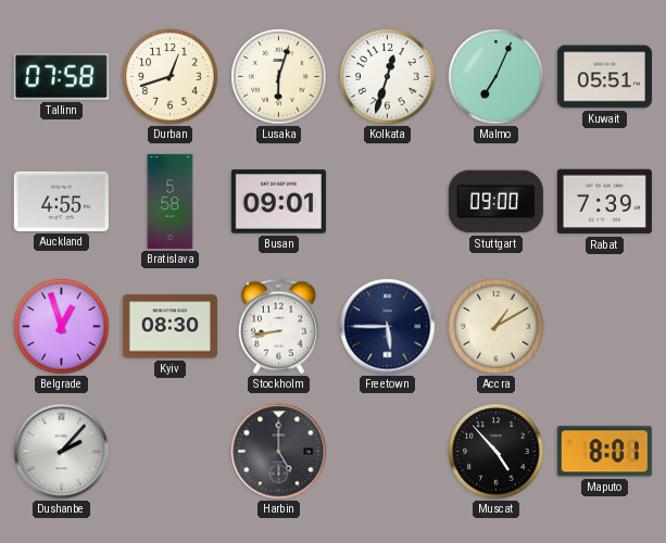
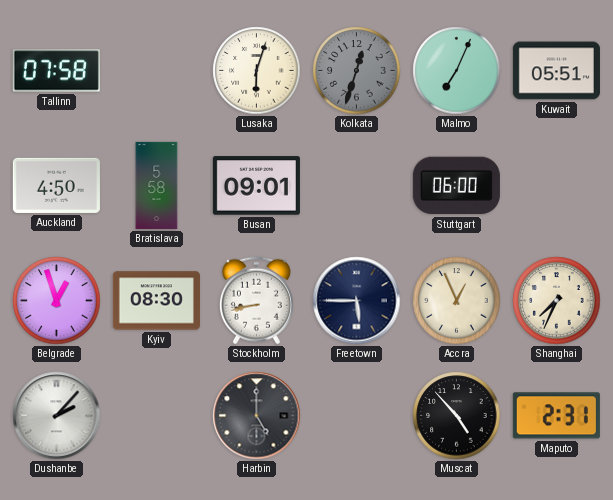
Durban: 12:42 -> none (171, 77)
Kolkata dial: white -> grey (357, 71)
Auckland: 4:55 -> 4:50 (56, 185)
Stuttgart: 09:00 -> 06:00 (456, 186)
Rabat: 7:39 -> none (604, 202)
Accra: 1:10 -> 12:56 (457, 301)
Shanghai: none -> 7:34 (557, 301)
Maputo: 8:01 -> 2:31 (556, 416)
